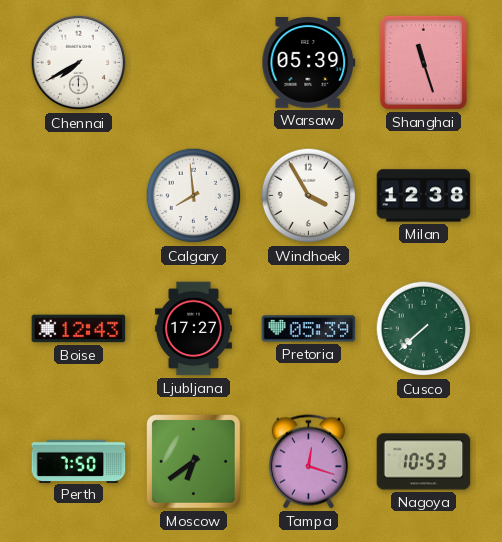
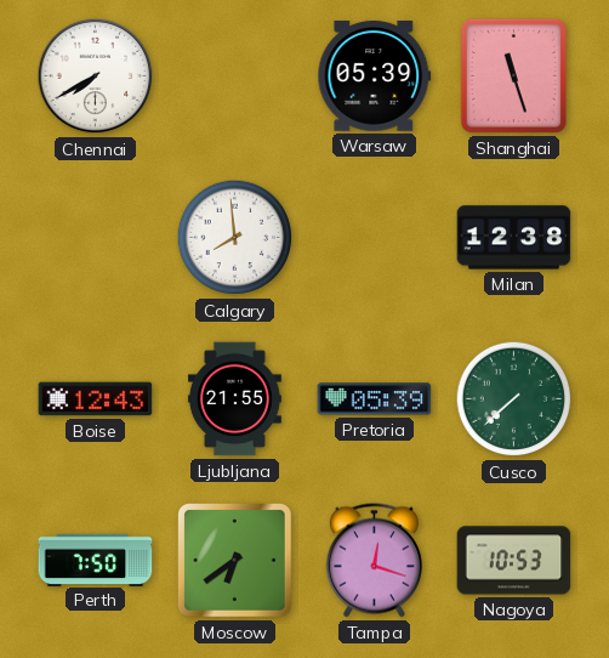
Windhoek: 3:55 -> none (309, 196)
Ljubljana: 17:27 -> 21:55 (234, 399)
